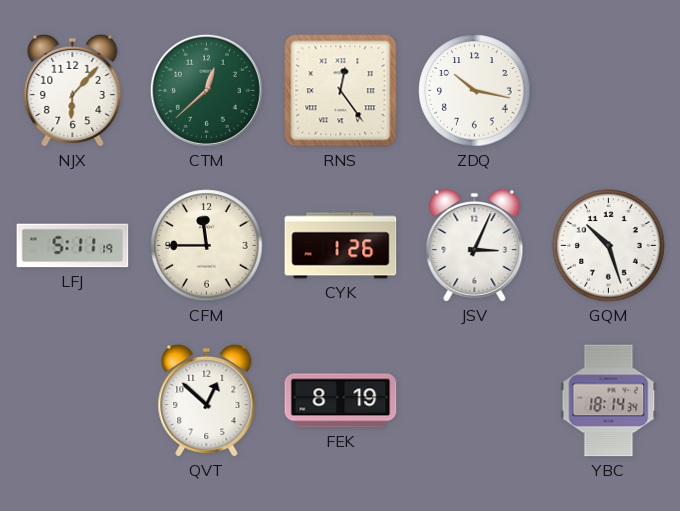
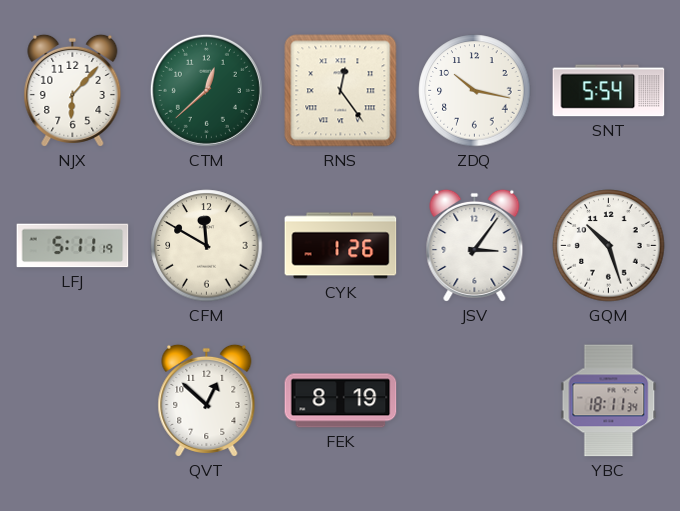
SNT: none -> 5:54 (609, 91)
CFM: 11:45 -> 11:50 (207, 246)
JSV: 3:04 -> 3:06 (475, 245)
YBC: 18:14 -> 18:11 (609, 401)
